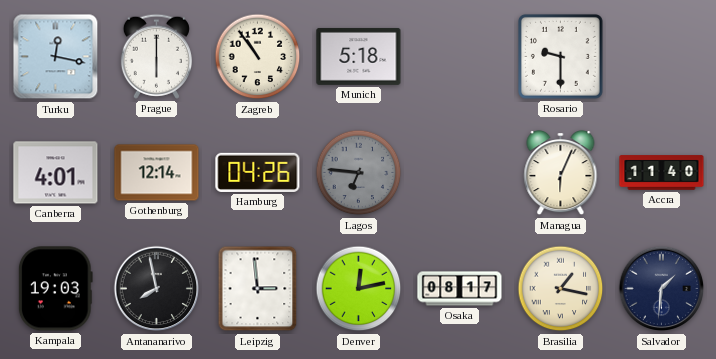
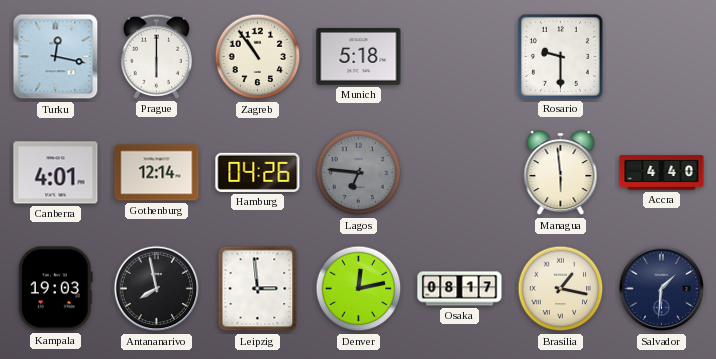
Managua: 6:04 -> 5:59 (561, 173)
Accra: 11:40 -> 4:40 (662, 173)
